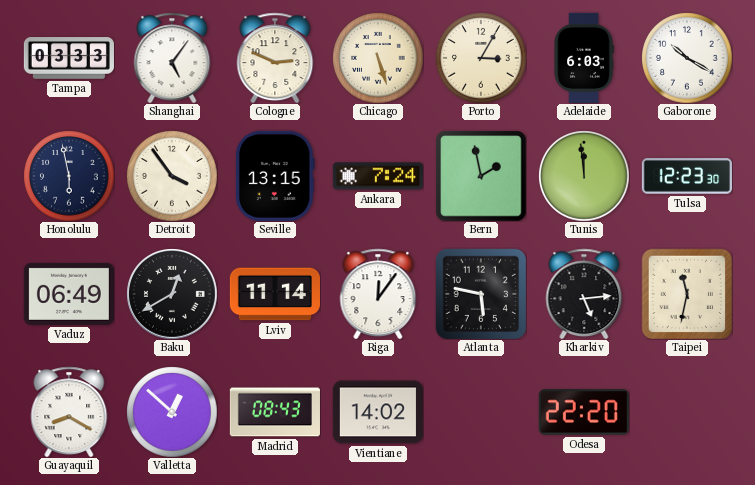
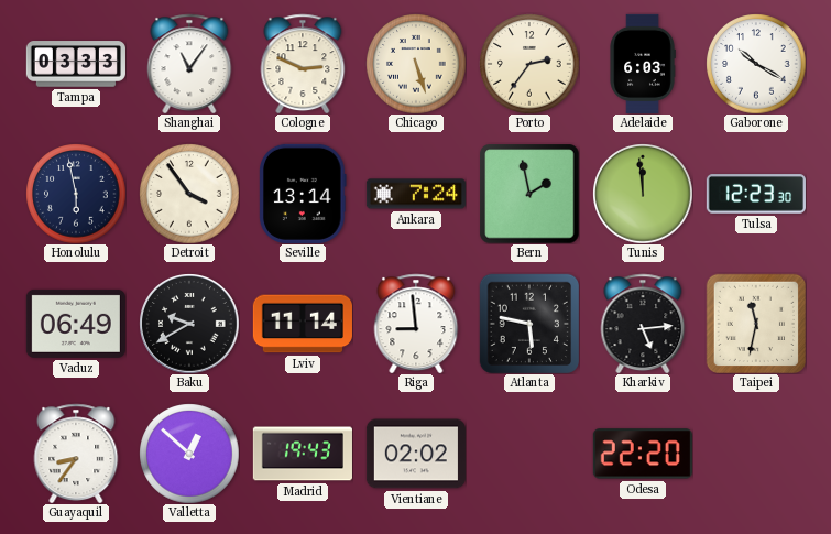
Shanghai: 5:06 -> 11:06 (189, 64)
Porto: 3:05 -> 2:36 (529, 64)
Seville: 13:15 -> 13:14 (303, 194)
Baku: 12:40 -> 9:40 (189, 324)
Riga: 12:06 -> 8:59 (416, 324)
Guayaquil: 8:20 -> 8:36 (76, 454)
Madrid: 08:43 -> 19:43 (303, 454)
Vientiane: 14:02 -> 02:02 (416, 454)
